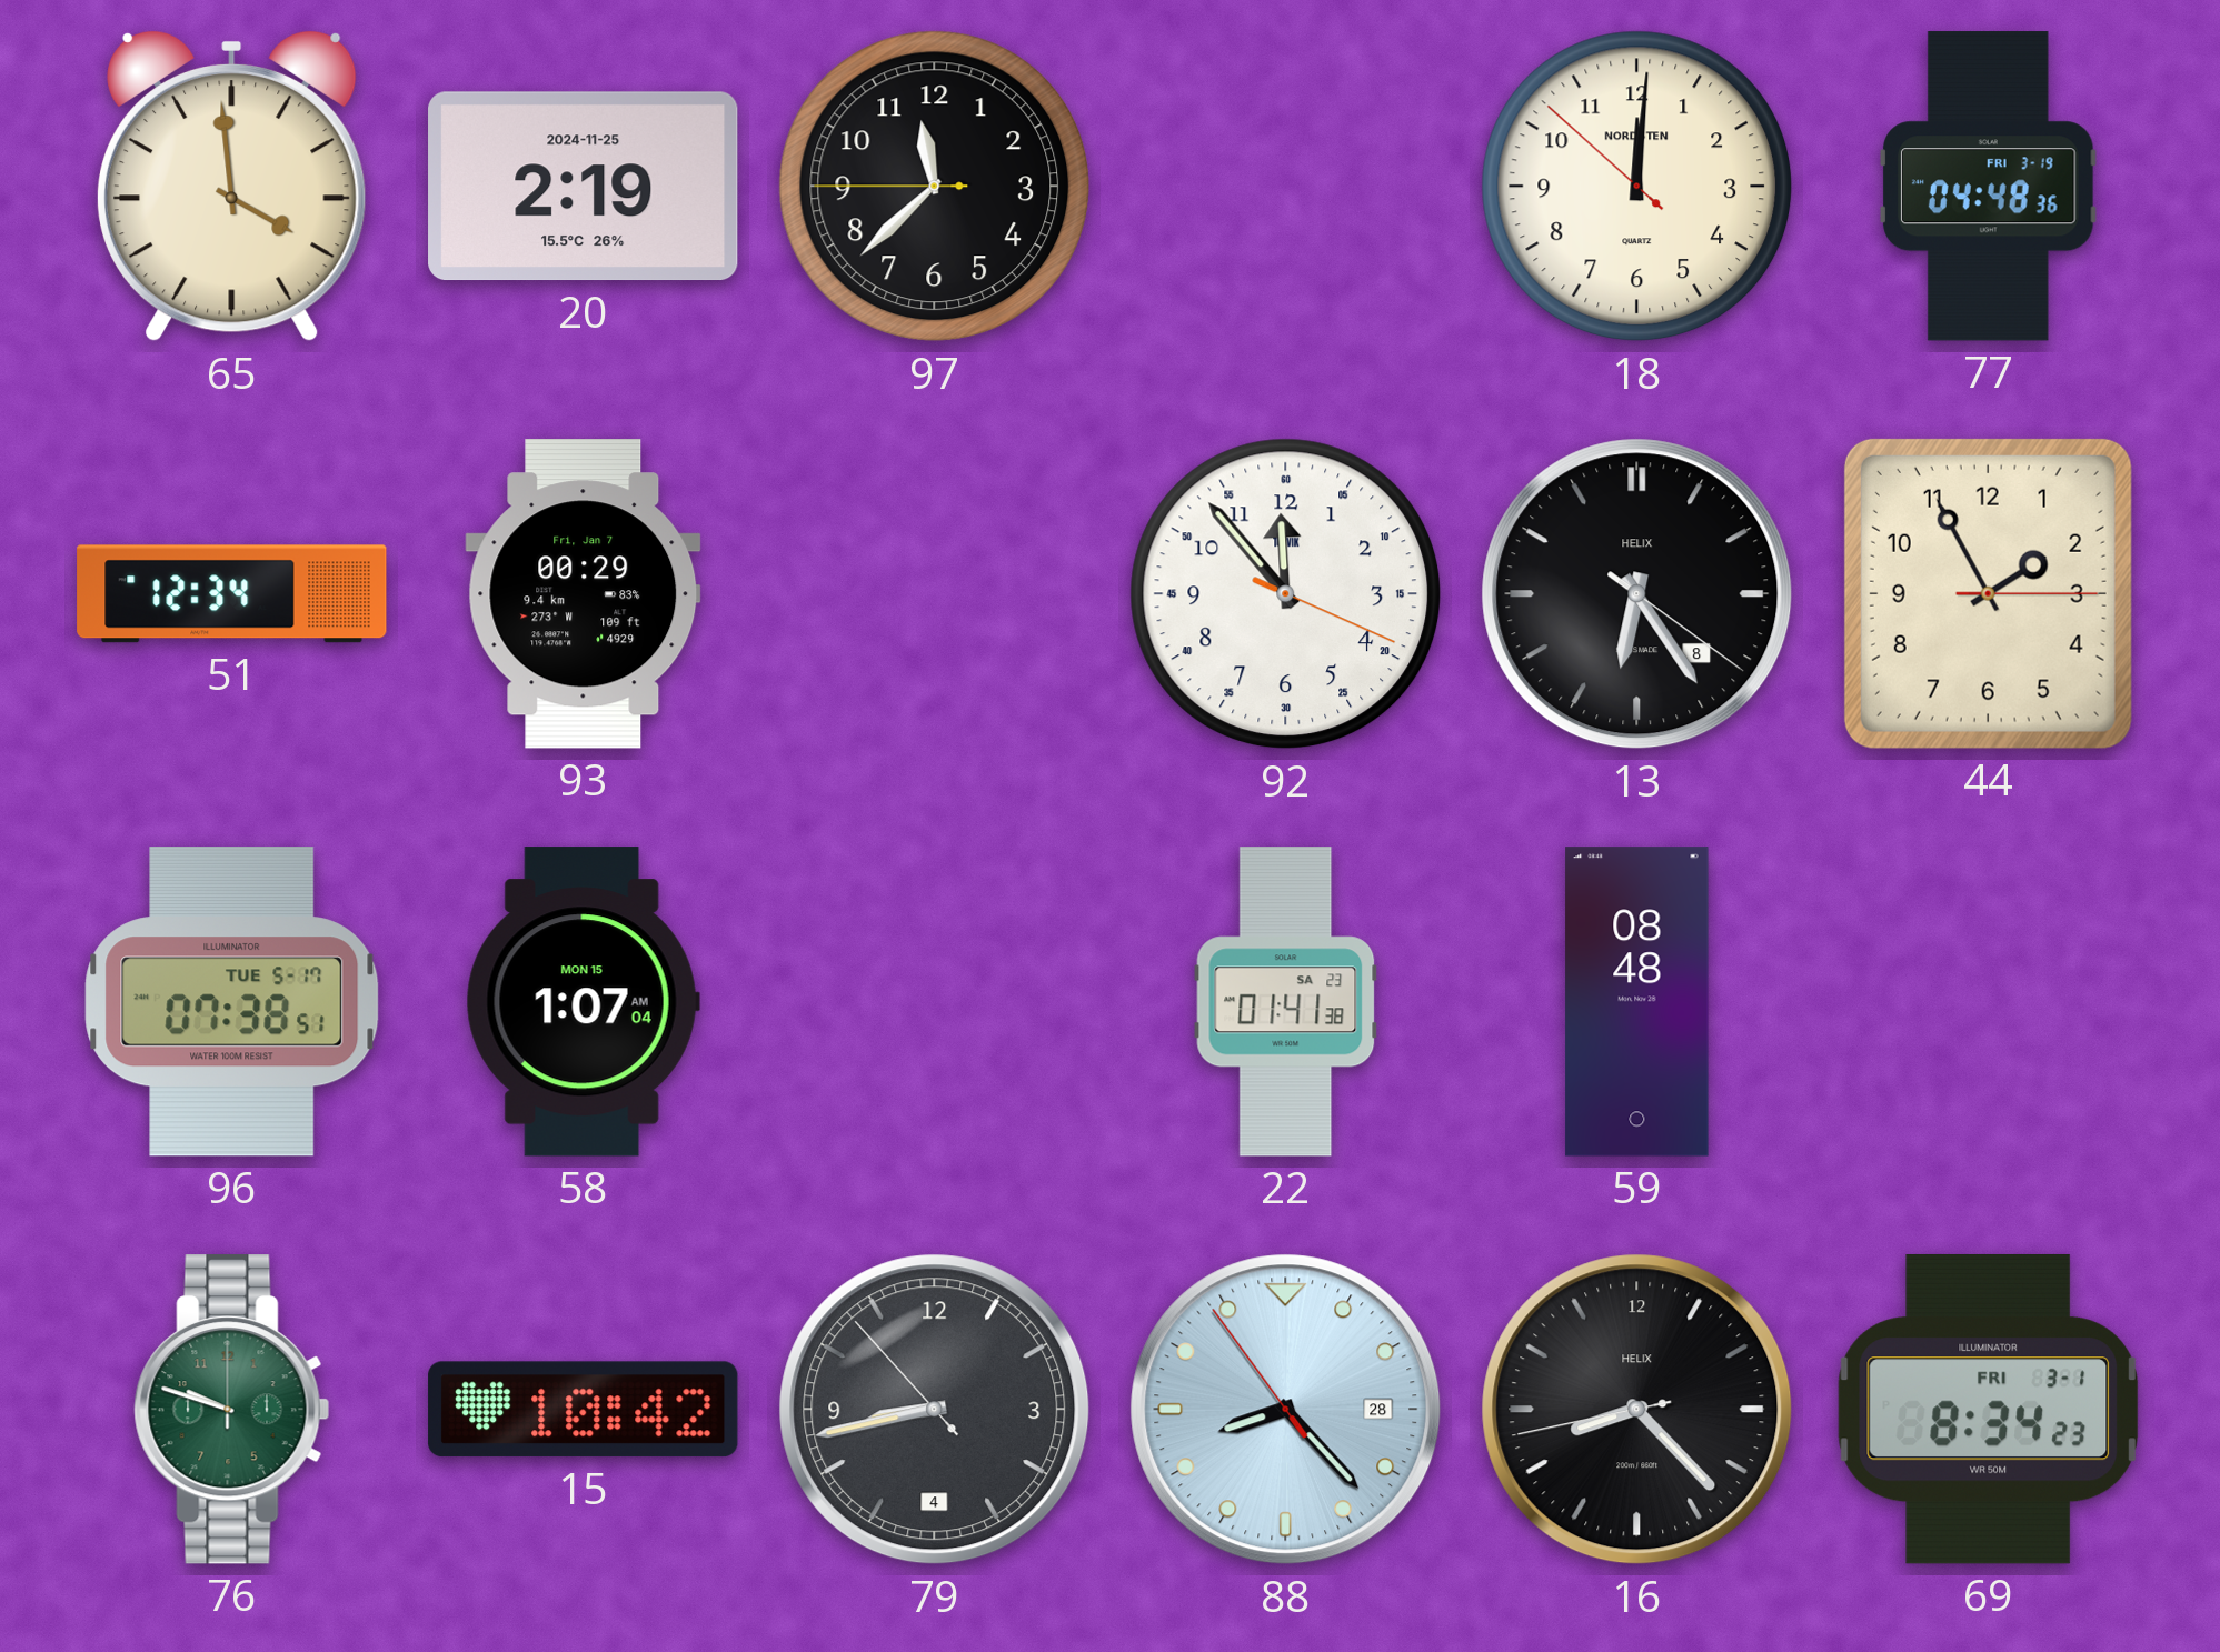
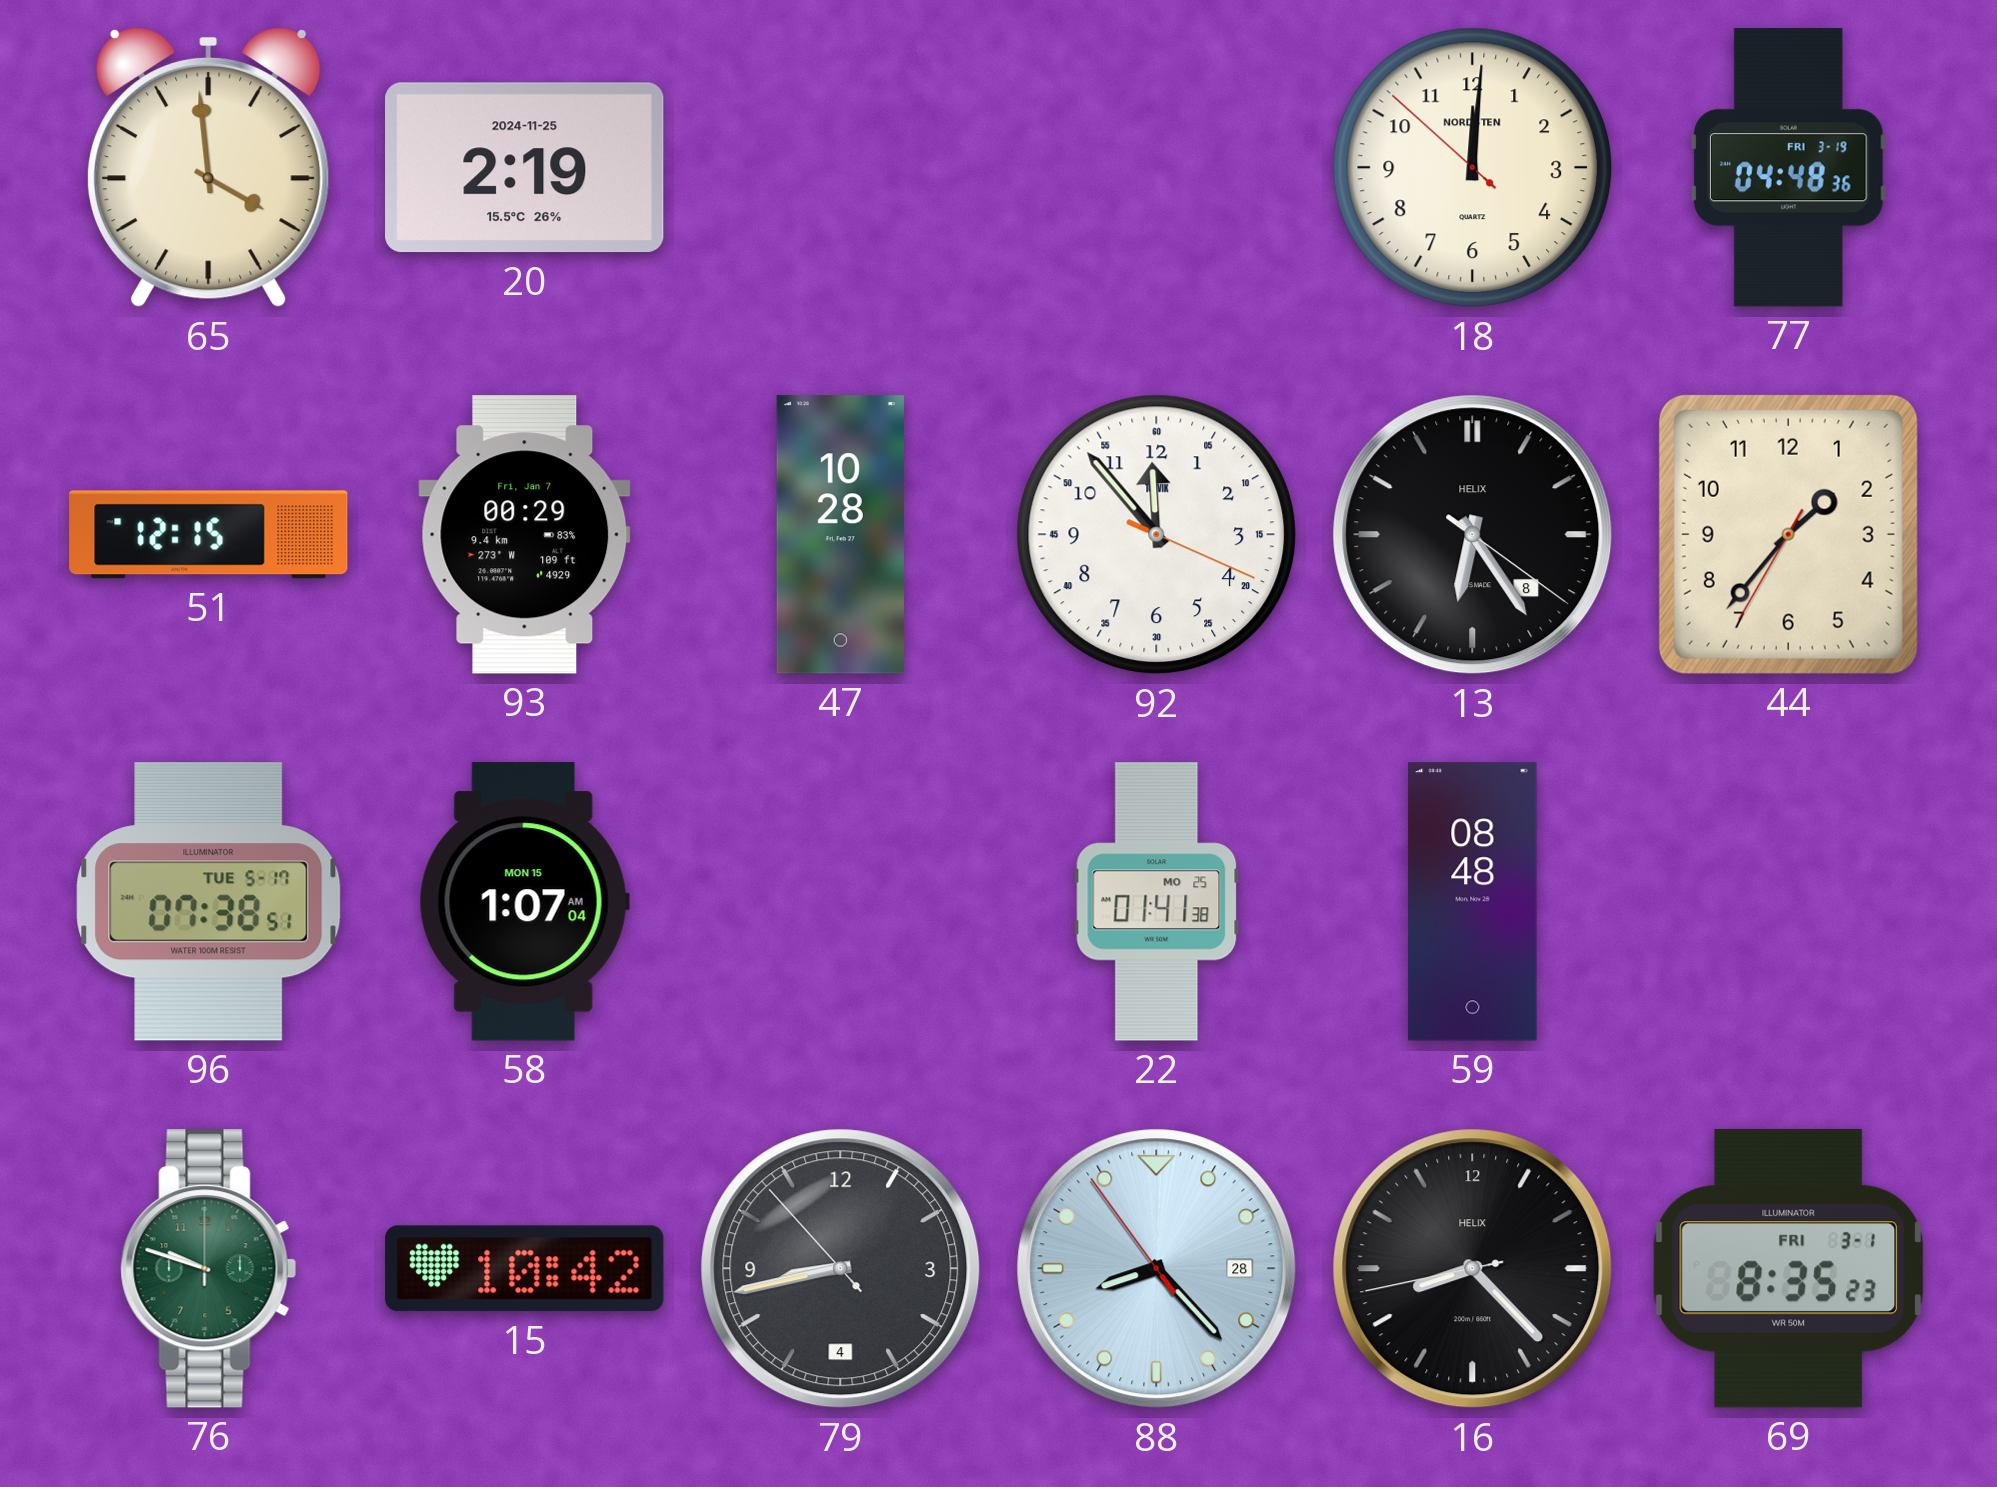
97: 11:37 -> none (935, 187)
51: 12:34 -> 12:15 (209, 535)
47: none -> 10:28 (840, 535)
44: 1:55 -> 1:36 (1788, 534)
22 date: SA 23 -> MO 25 (1157, 902)
69: 8:34 -> 8:35 (1789, 1268)
